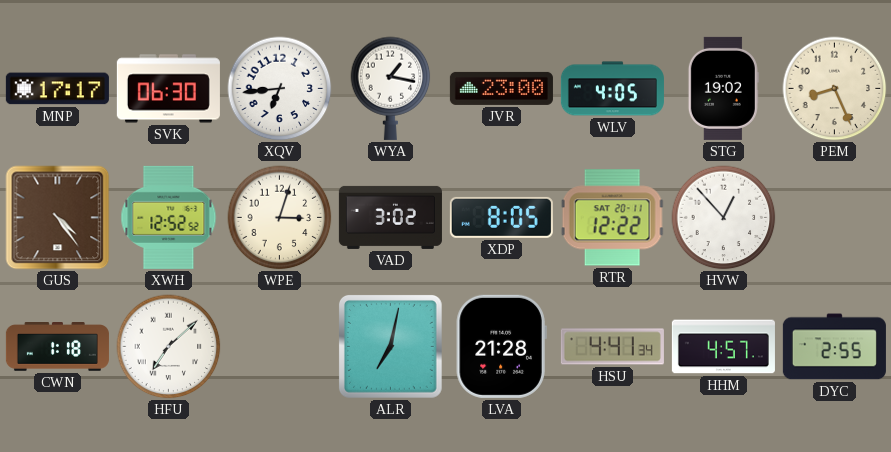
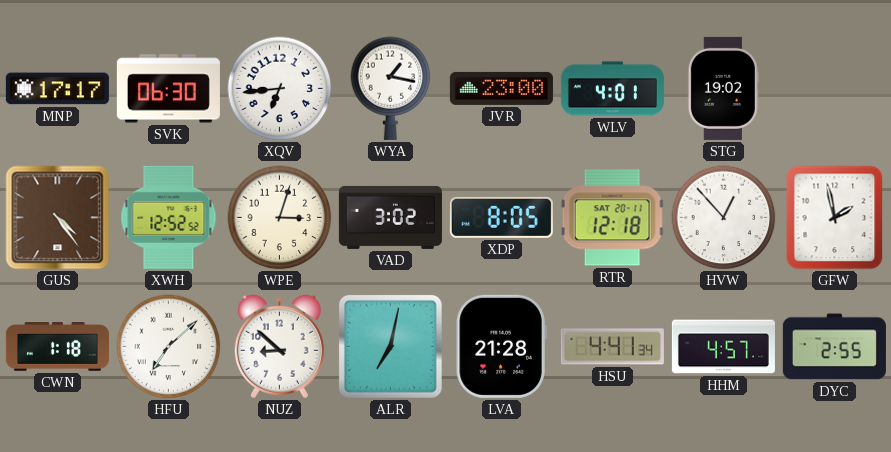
WLV: 4:05 -> 4:01 (612, 89)
PEM: 8:26 -> none (835, 89)
RTR: 12:22 -> 12:18 (613, 218)
GFW: none -> 1:58 (835, 218)
NUZ: none -> 8:52 (279, 347)
